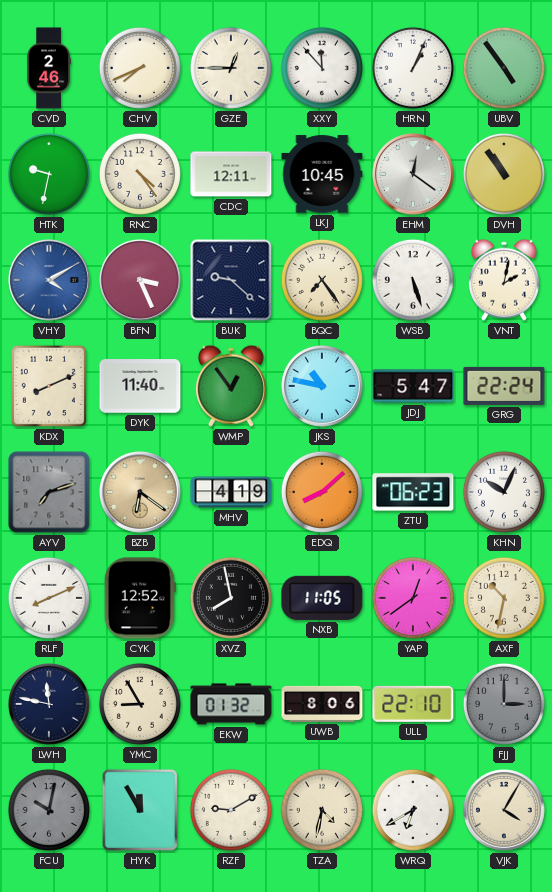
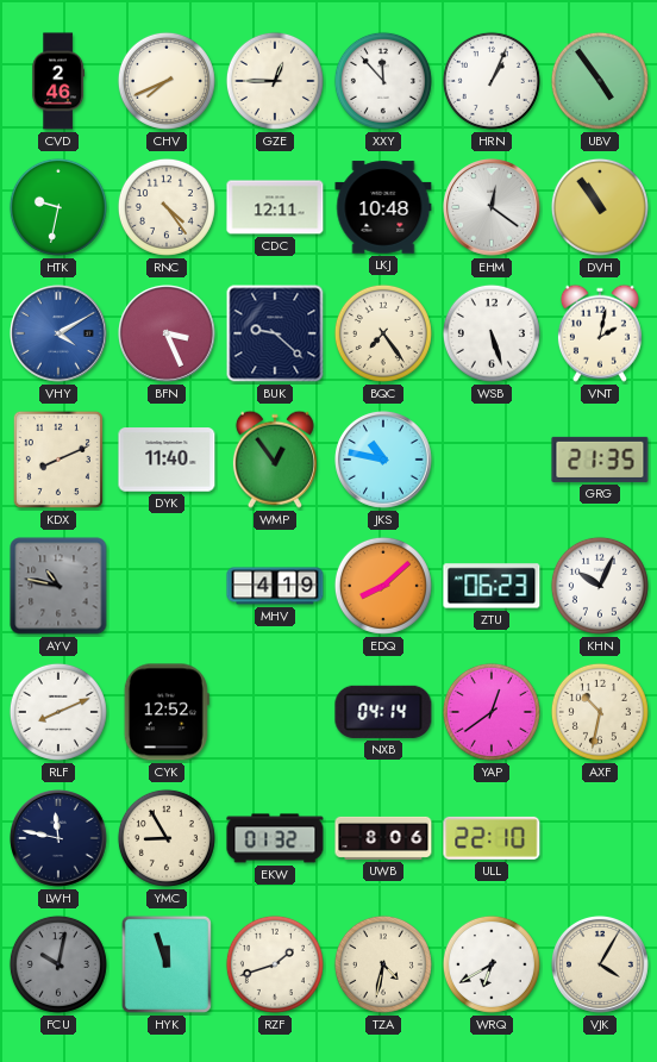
LKJ: 10:45 -> 10:48 (383, 207)
JDJ: 5:47 -> none (413, 386)
GRG: 22:24 -> 21:35 (600, 460)
AYV: 7:12 -> 10:47 (58, 586)
BZB: 6:21 -> none (141, 493)
XVZ: 7:58 -> none (231, 598)
NXB: 11:05 -> 04:14 (383, 712)
FJJ: 3:00 -> none (504, 704)
HYK: 11:55 -> 11:57 (167, 964)
RZF: 9:10 -> 1:42 (275, 964)
